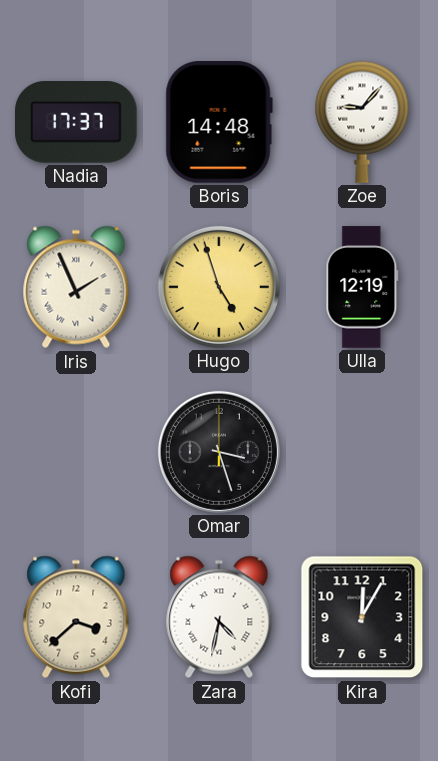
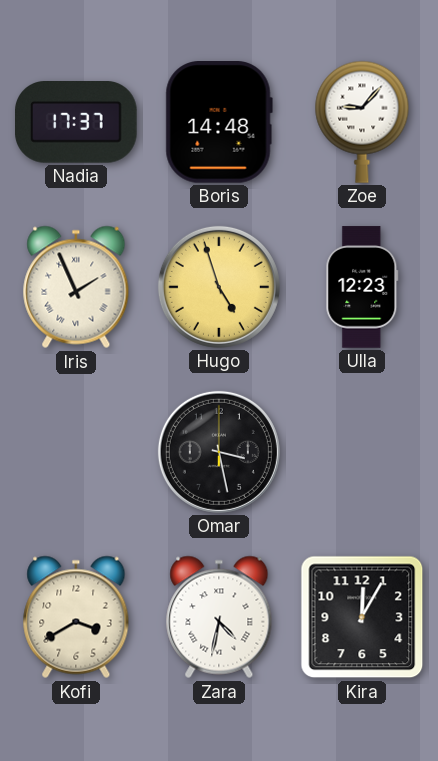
Ulla: 12:19 -> 12:23 (362, 287)
Omar: 3:27 -> 3:28 (219, 452)
Kofi: 3:38 -> 3:40 (76, 617)
